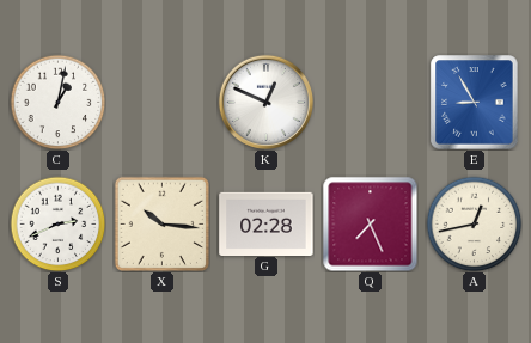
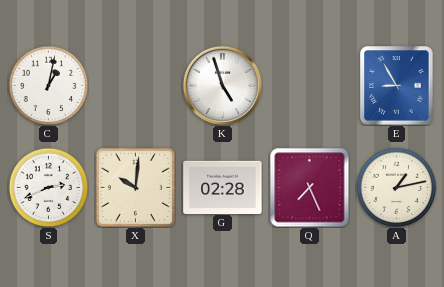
K: 12:49 -> 4:57 (222, 85)
X: 10:16 -> 10:01 (135, 187)
A: 12:43 -> 1:13 (396, 187)
